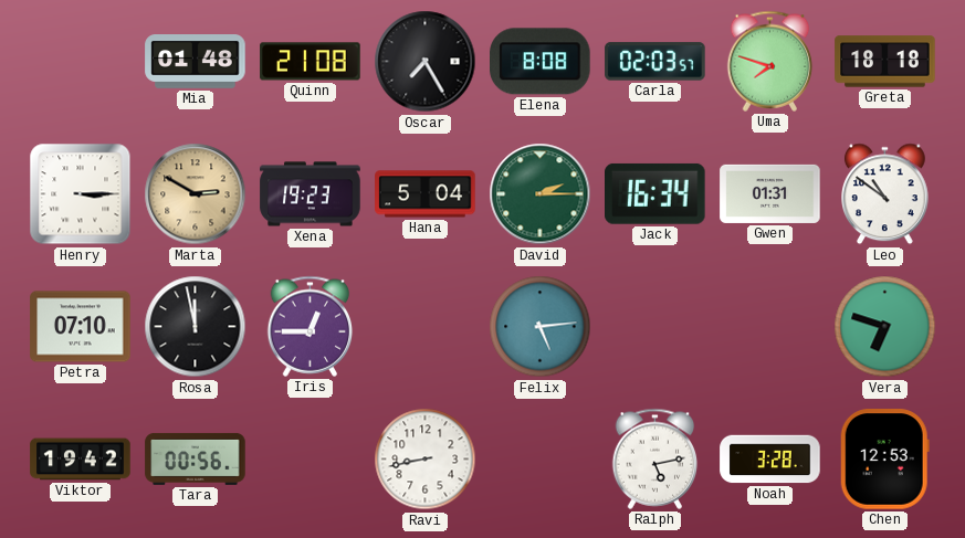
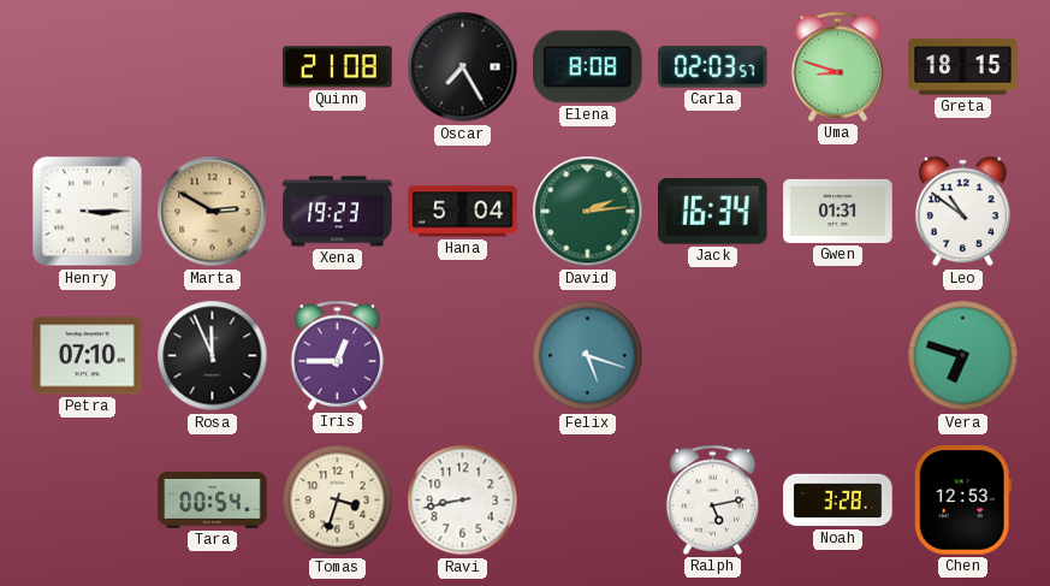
Mia: 01:48 -> none (196, 62)
Uma: 7:48 -> 8:48 (838, 66)
Greta: 18:18 -> 18:15 (963, 67)
David: 2:15 -> 2:14 (588, 212)
Rosa: 11:58 -> 11:56 (213, 356)
Felix: 5:14 -> 5:18 (588, 356)
Viktor: 19:42 -> none (81, 460)
Tara: 00:56 -> 00:54 (213, 499)
Tomas: none -> 3:33 (338, 501)
